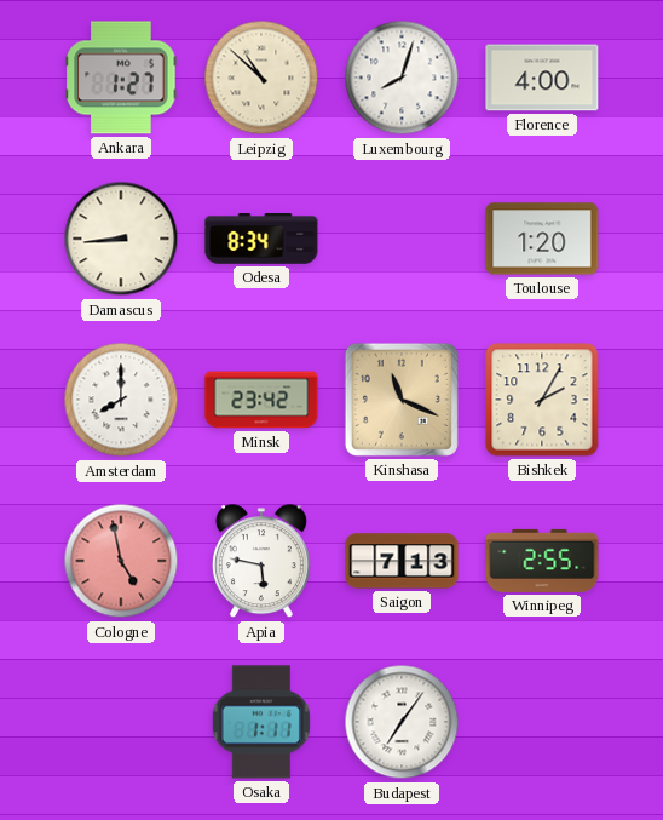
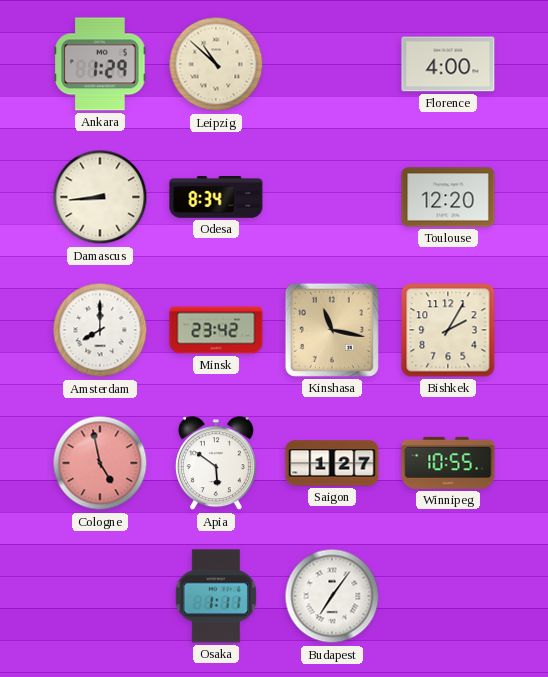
Ankara: 1:27 -> 1:29 (100, 64)
Luxembourg: 8:03 -> none (402, 78)
Toulouse: 1:20 -> 12:20 (448, 197)
Kinshasa: 11:19 -> 11:17 (332, 330)
Apia: 5:47 -> 5:51 (216, 464)
Saigon: 7:13 -> 1:27 (332, 463)
Winnipeg: 2:55 -> 10:55 (448, 463)
